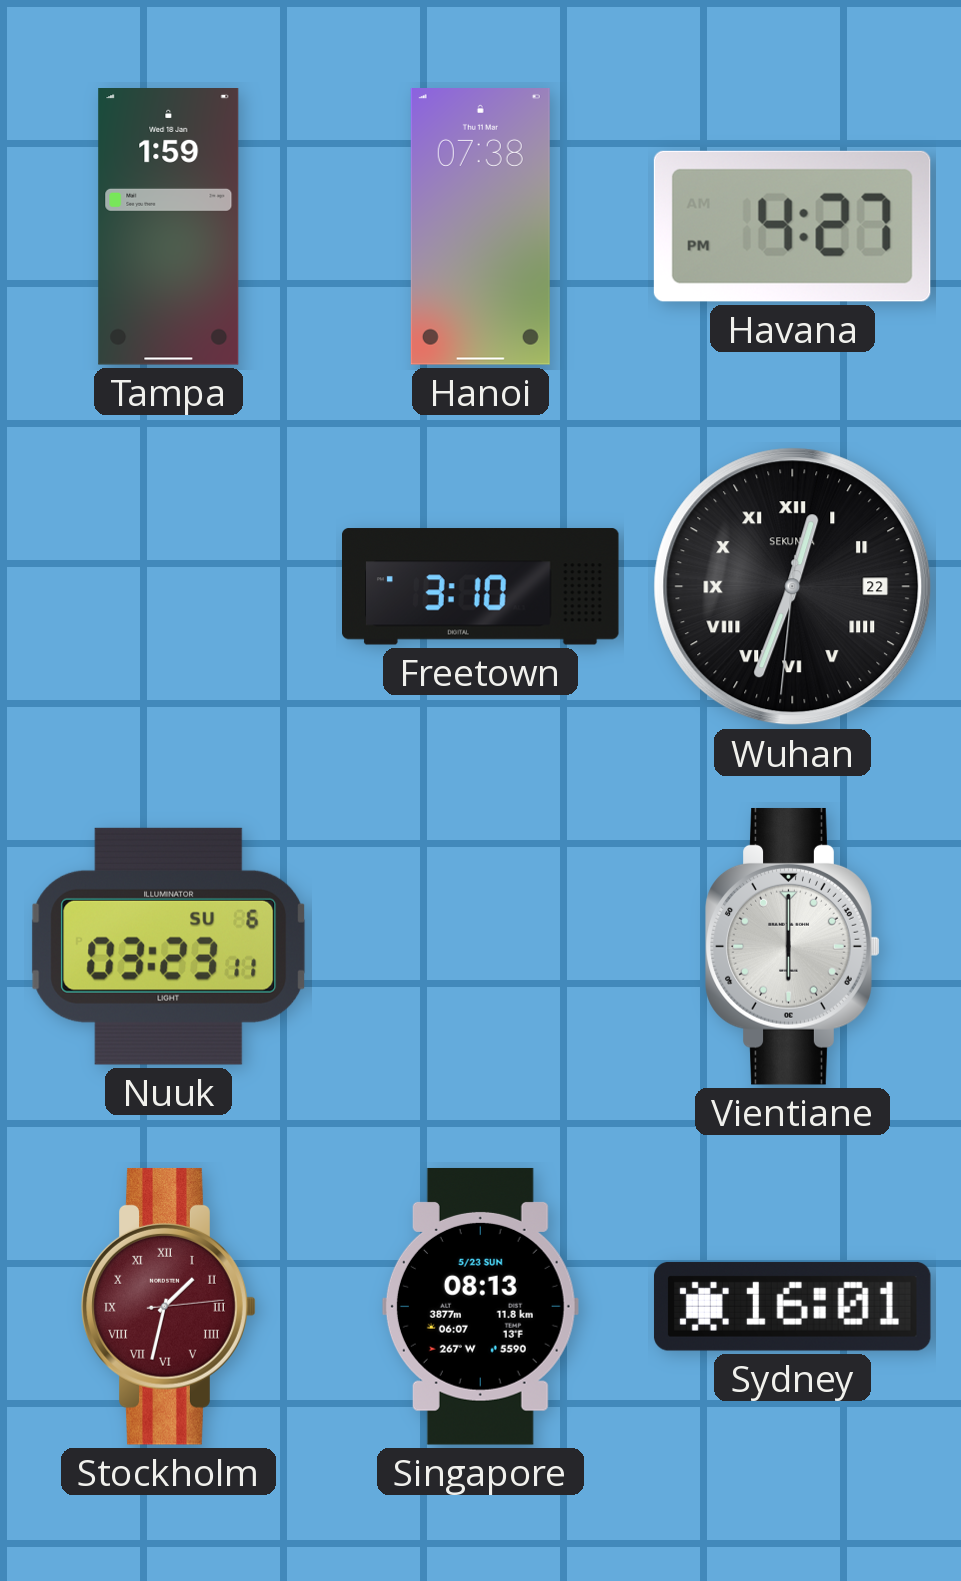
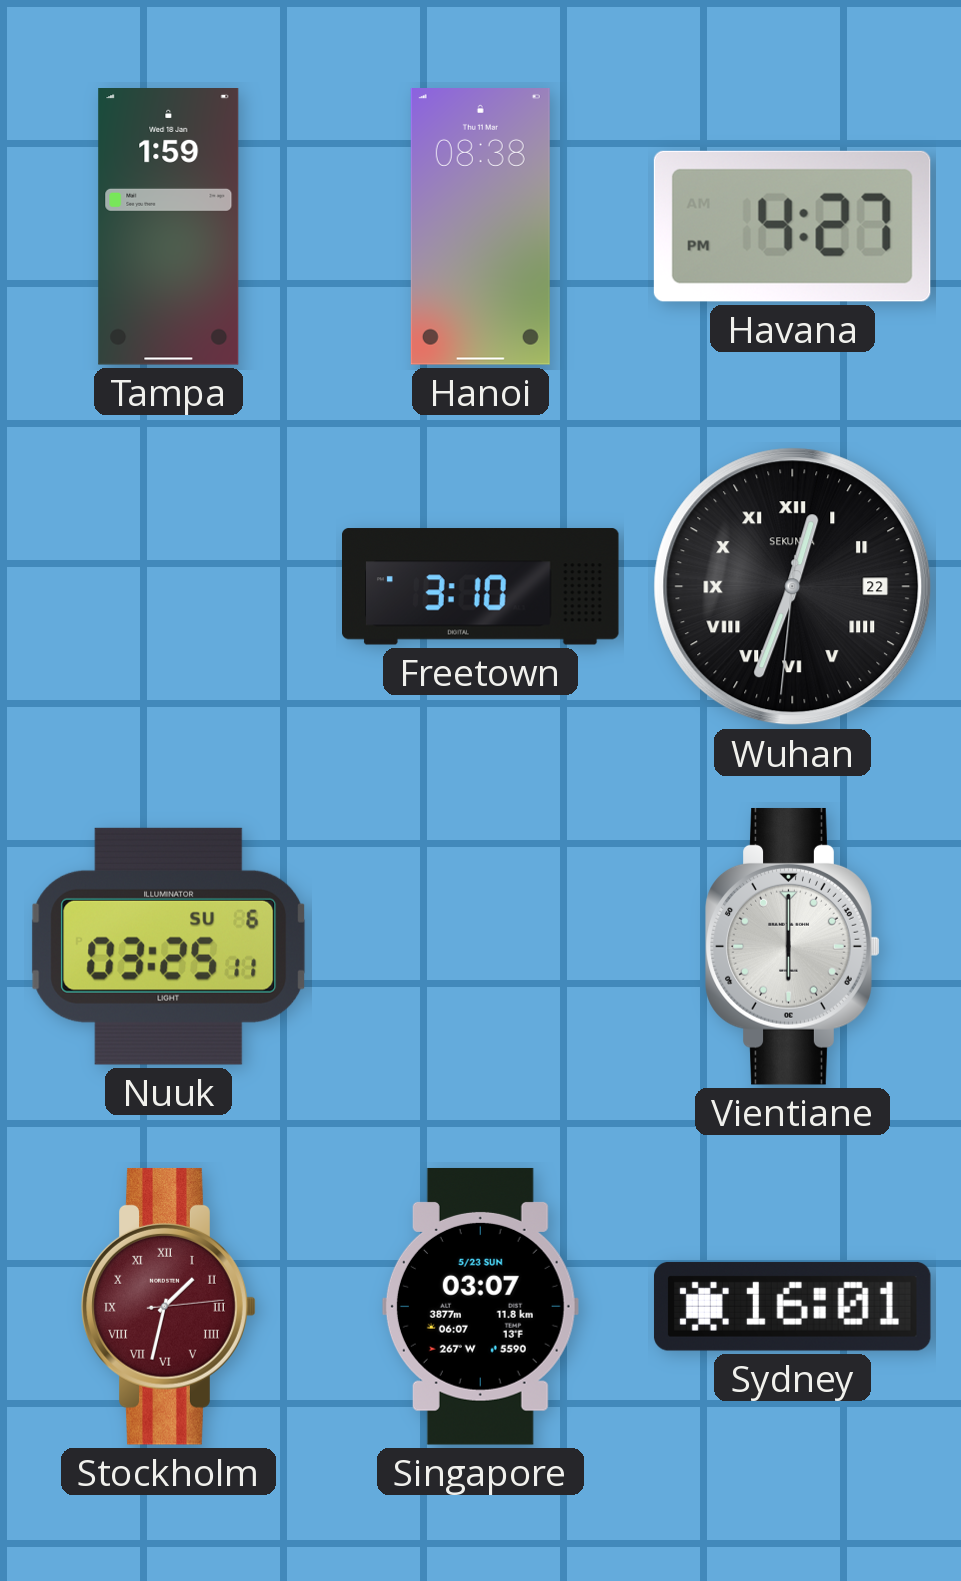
Hanoi: 07:38 -> 08:38 (480, 227)
Nuuk: 03:23 -> 03:25 (169, 946)
Singapore: 08:13 -> 03:07 (480, 1307)
